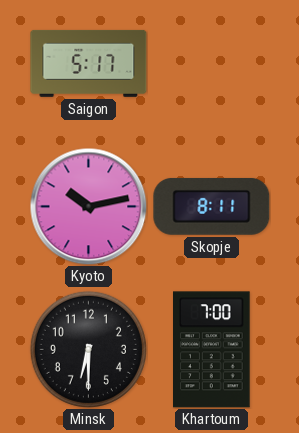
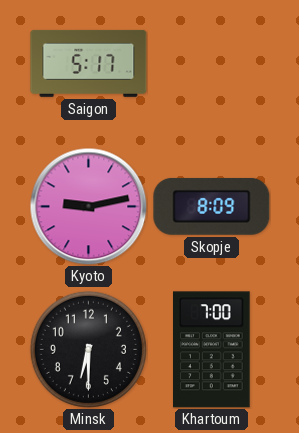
Kyoto: 10:13 -> 9:13 (88, 206)
Skopje: 8:11 -> 8:09 (212, 206)
